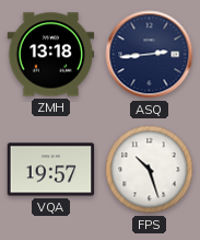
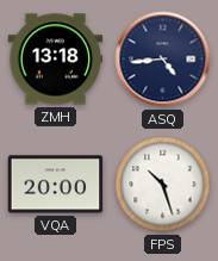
ASQ: 2:44 -> 4:44 (163, 60)
VQA: 19:57 -> 20:00 (56, 185)
